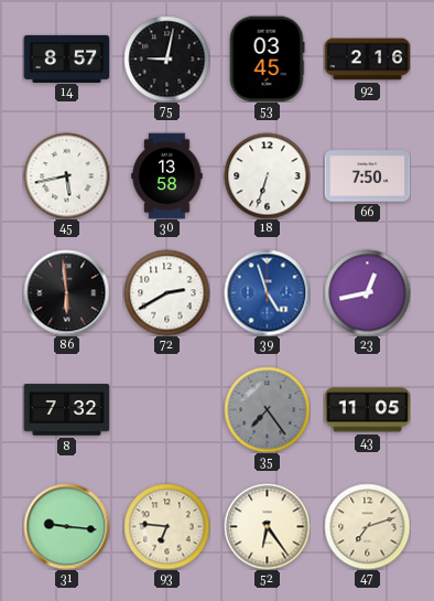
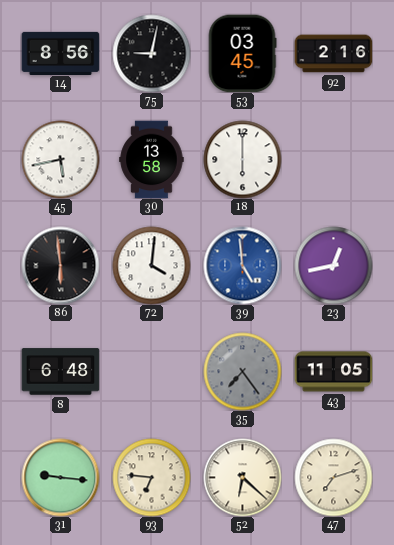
14: 8:57 -> 8:56 (60, 53)
18: 6:33 -> 6:00 (242, 159)
66: 7:50 -> none (367, 176)
72: 2:40 -> 4:01 (151, 265)
39: 4:57 -> 4:59 (242, 265)
8: 7:32 -> 6:48 (60, 372)
52: 6:24 -> 6:22 (242, 477)
